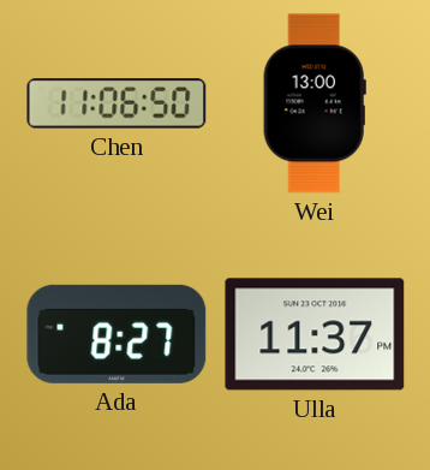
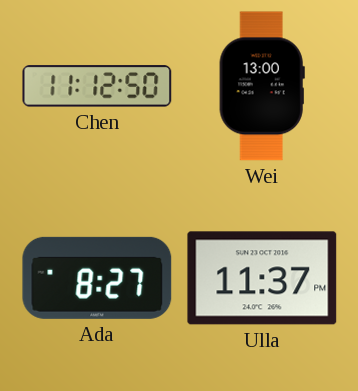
Chen: 11:06 -> 11:12 (97, 86)
